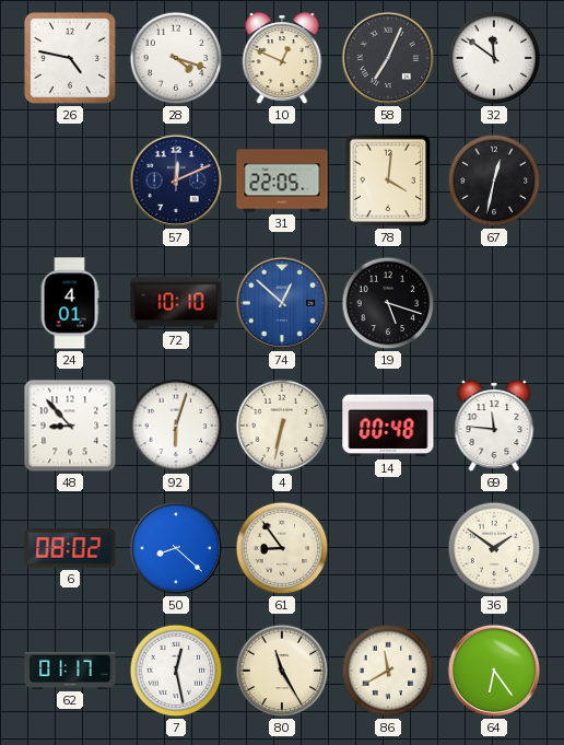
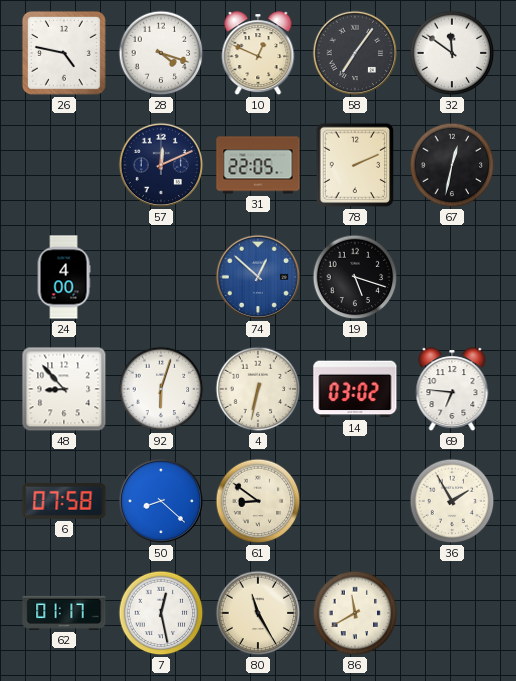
58: 7:04 -> 7:06 (355, 53)
78: 4:01 -> 2:11 (355, 165)
24: 4:01 -> 4:00 (64, 277)
72: 10:10 -> none (176, 303)
14: 00:48 -> 03:02 (355, 389)
69: 11:46 -> 6:46 (452, 390)
6: 08:02 -> 07:58 (64, 502)
61: 8:54 -> 8:51 (258, 501)
36: 1:51 -> 1:55 (452, 501)
64: 6:24 -> none (494, 671)
